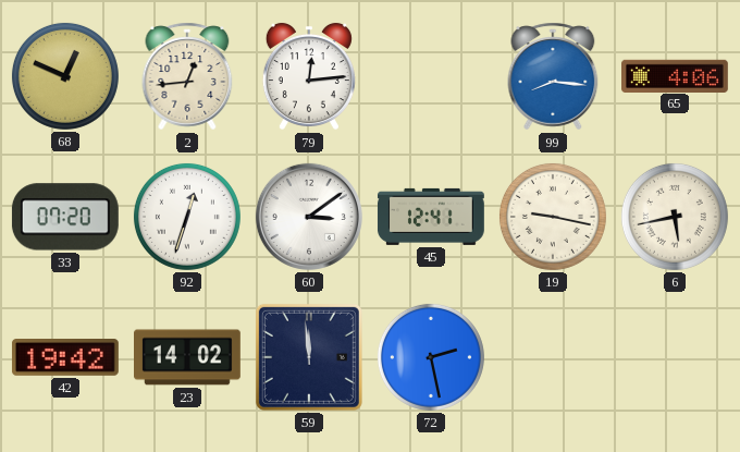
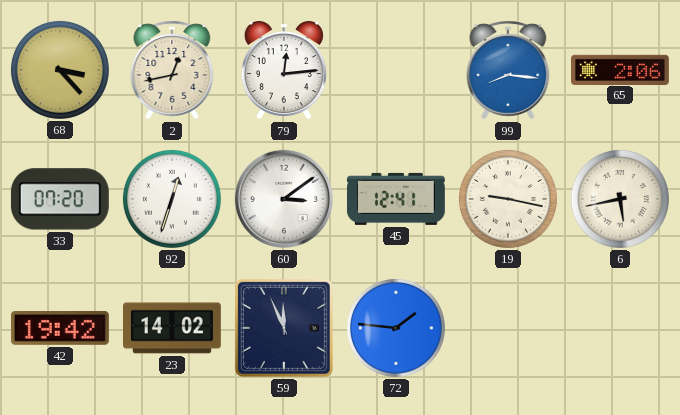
68: 12:49 -> 3:23 (60, 70)
2: 12:44 -> 12:43 (172, 70)
65: 4:06 -> 2:06 (621, 69)
59: 11:59 -> 11:56 (284, 328)
72: 2:28 -> 1:46 (396, 328)
